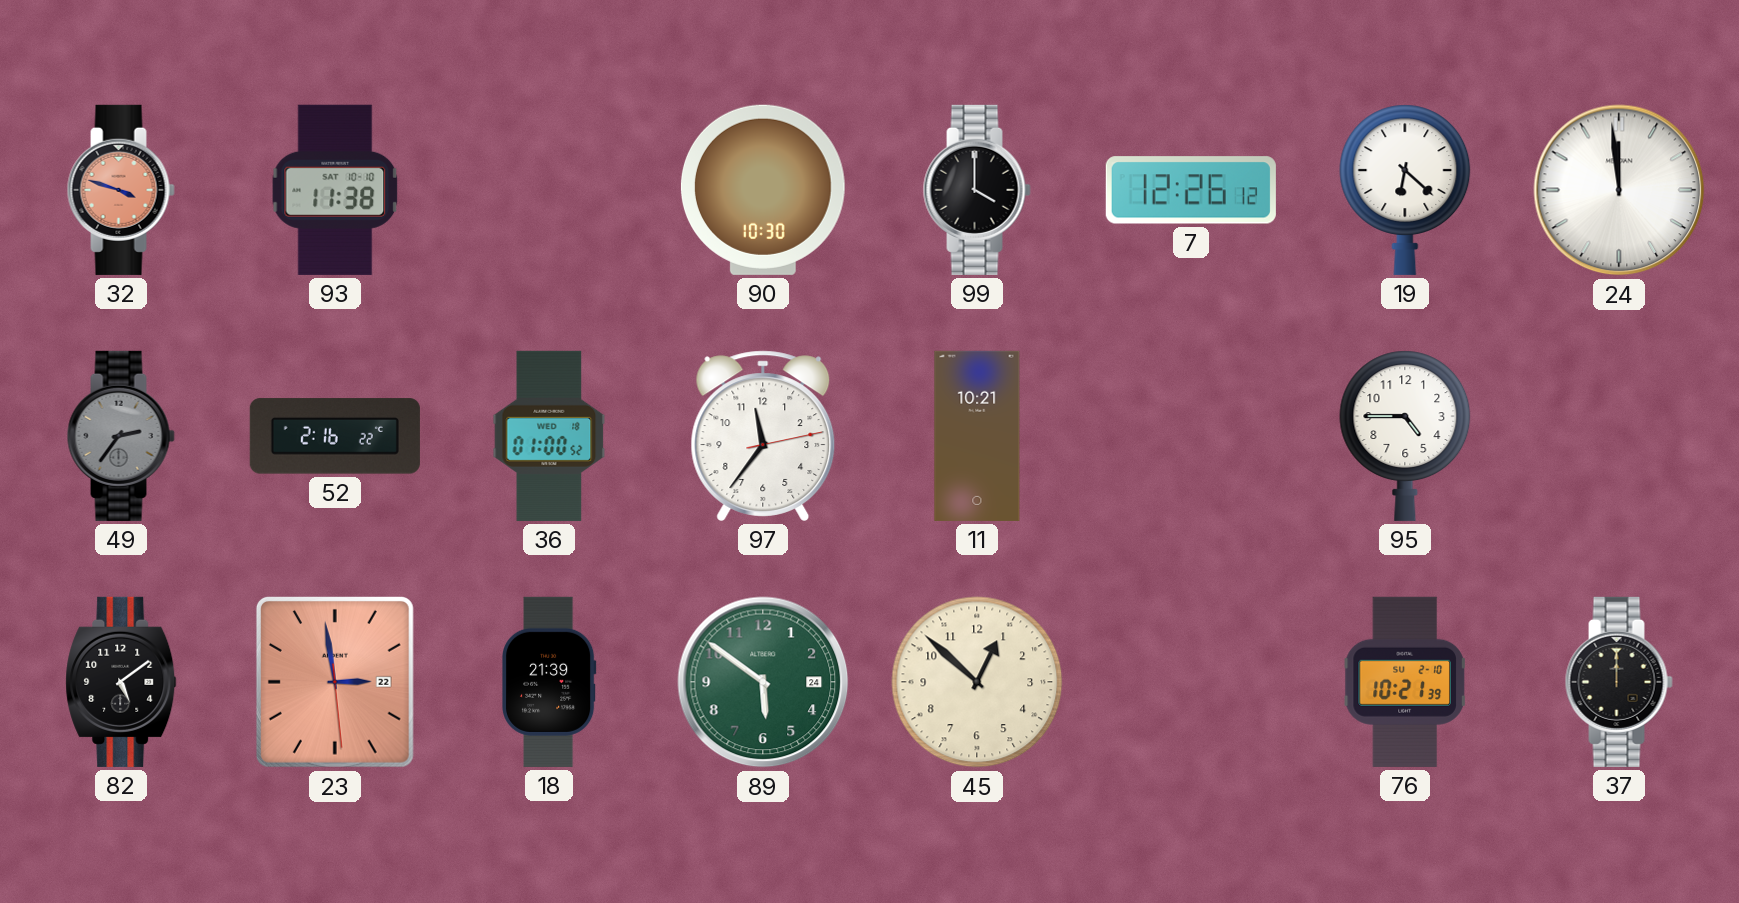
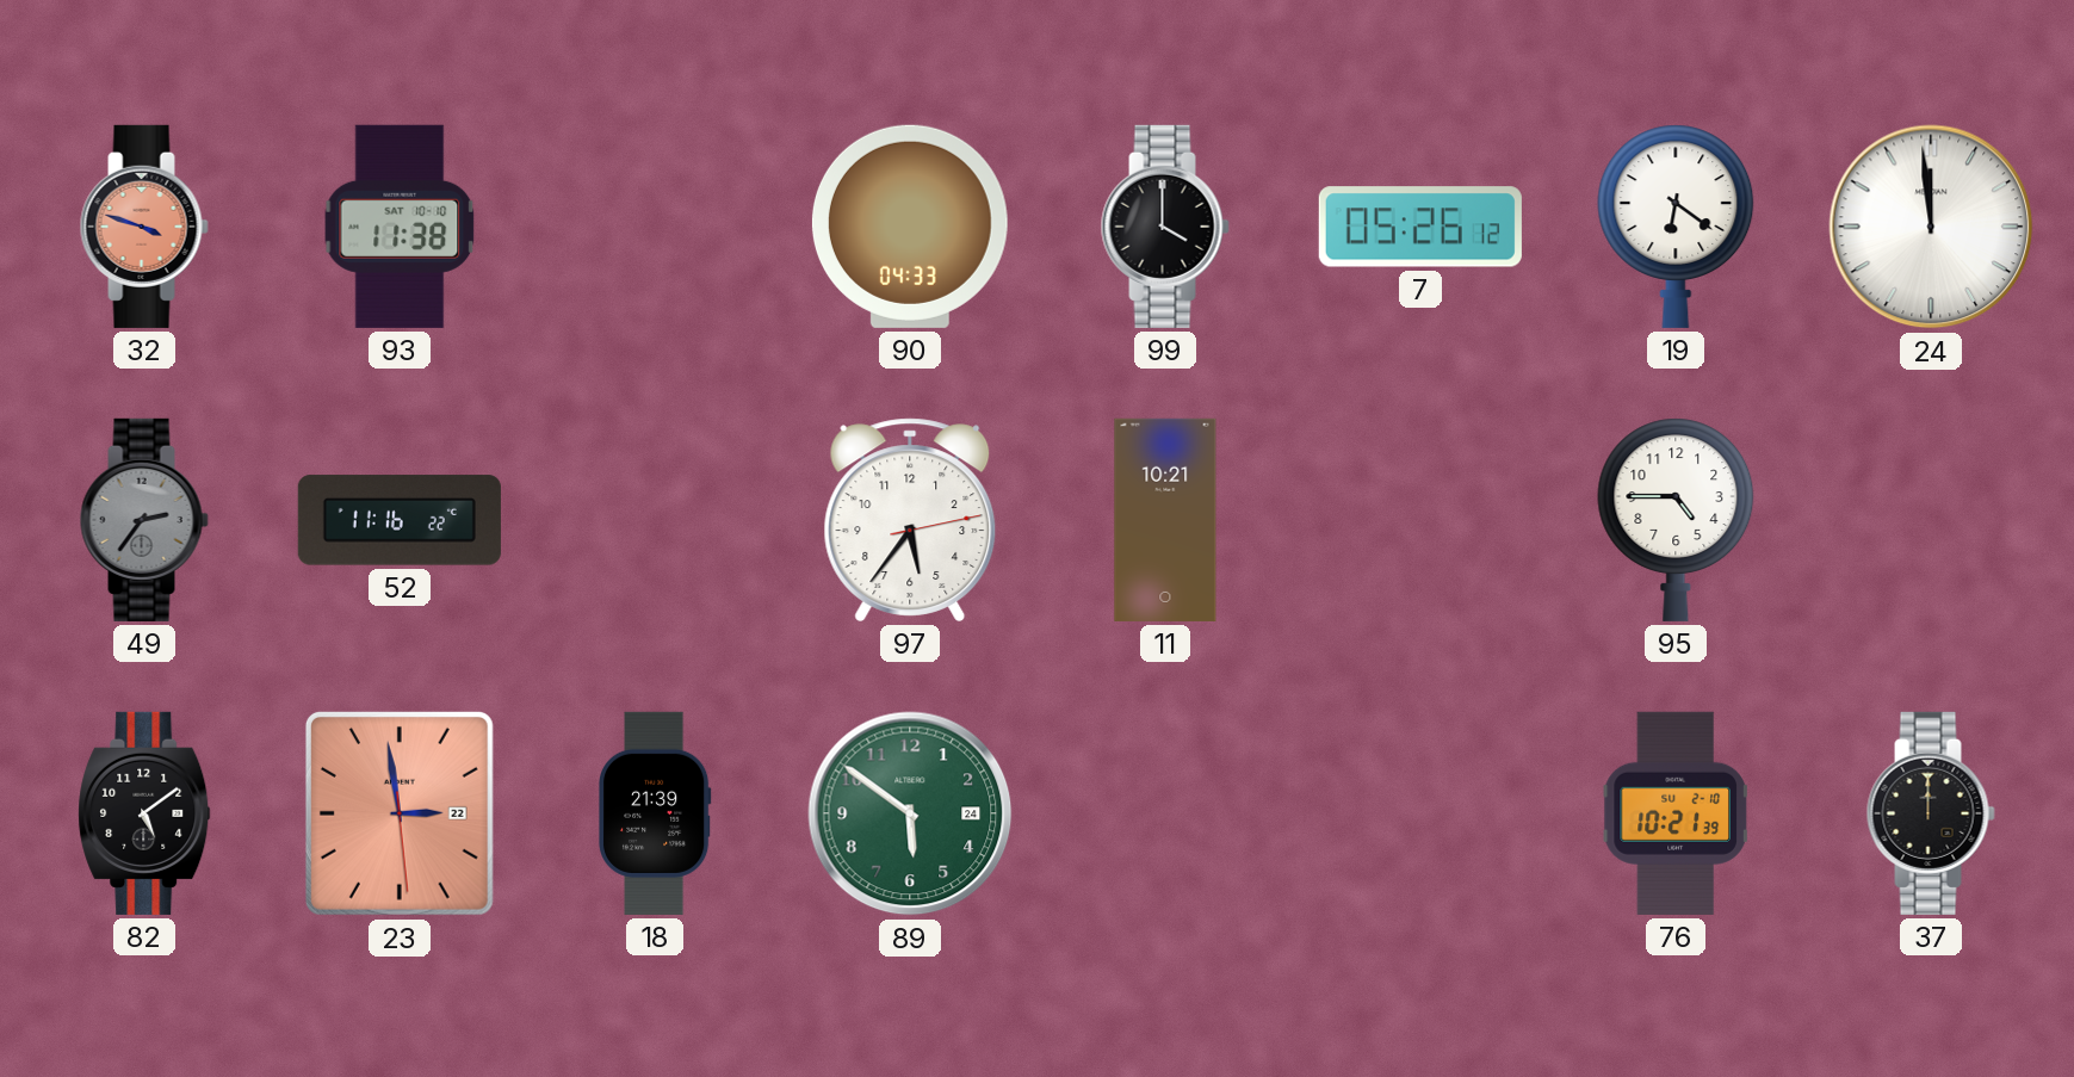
90: 10:30 -> 04:33 (910, 227)
7: 12:26 -> 05:26 (1420, 227)
19: 6:22 -> 6:21 (1676, 227)
52: 2:16 -> 11:16 (400, 520)
36: 01:00 -> none (549, 436)
97: 11:36 -> 5:36 (910, 520)
45: 12:52 -> none (977, 682)
